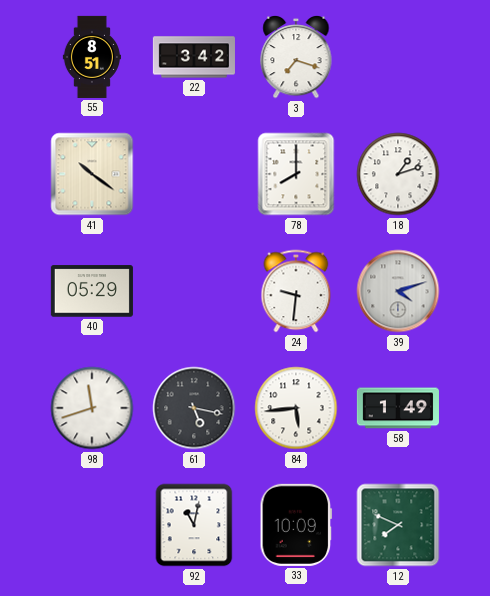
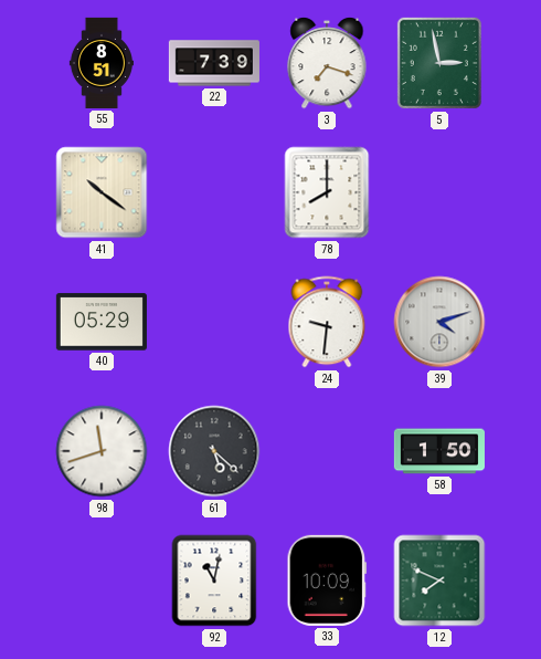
22: 3:42 -> 7:39 (214, 63)
5: none -> 2:58 (439, 63)
18: 1:12 -> none (398, 174)
61: 5:17 -> 5:22 (214, 451)
84: 5:44 -> none (296, 408)
58: 1:49 -> 1:50 (439, 451)
